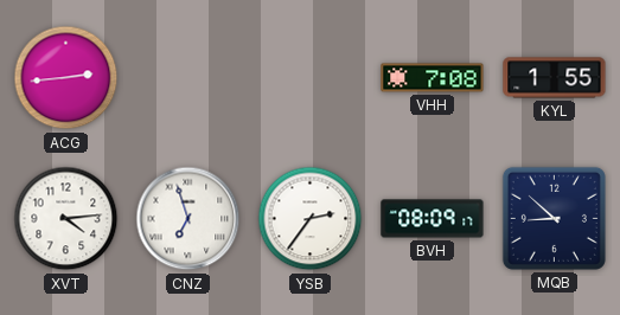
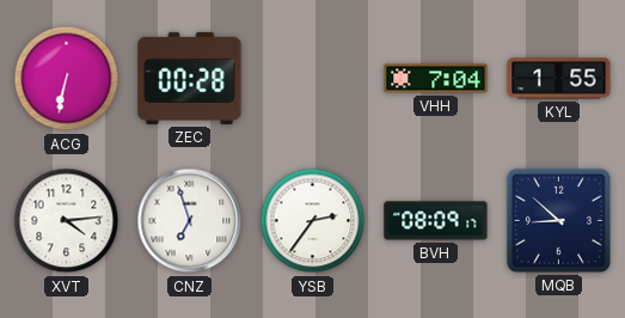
ACG: 2:44 -> 6:32 (67, 79)
ZEC: none -> 00:28 (190, 78)
VHH: 7:08 -> 7:04 (436, 79)
